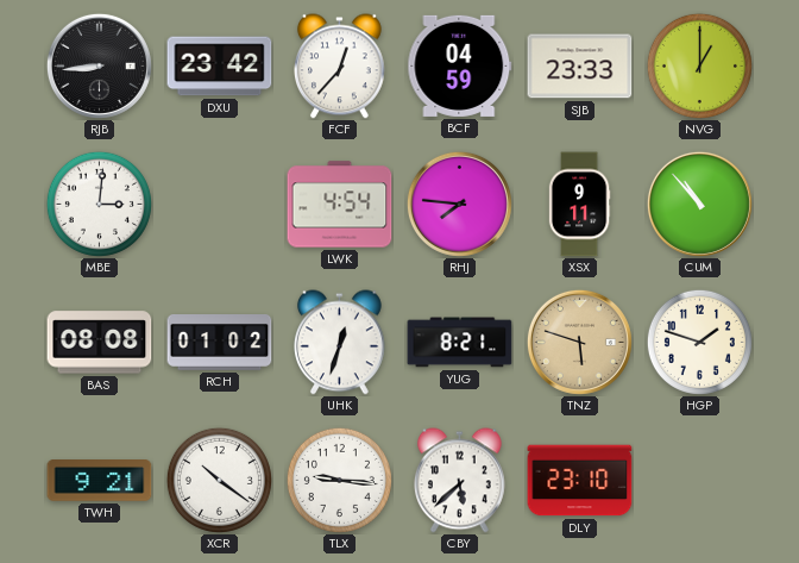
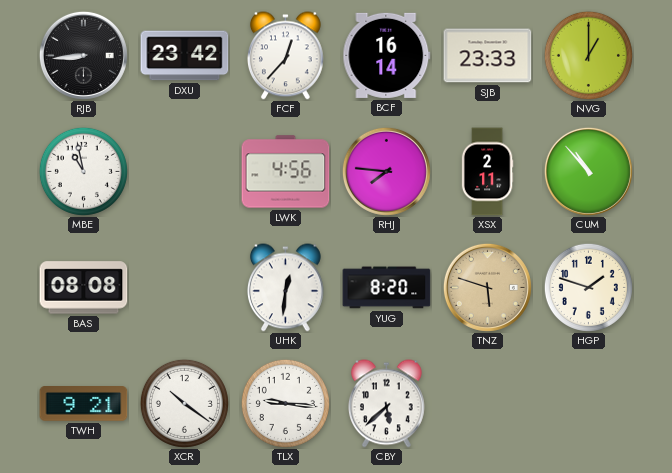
BCF: 04:59 -> 16:14 (387, 55)
MBE: 3:01 -> 10:58 (83, 171)
LWK: 4:54 -> 4:56 (286, 172)
XSX: 9:11 -> 2:11 (487, 172)
RCH: 01:02 -> none (220, 343)
UHK: 12:33 -> 12:31 (286, 288)
YUG: 8:21 -> 8:20 (387, 288)
DLY: 23:10 -> none (580, 481)
